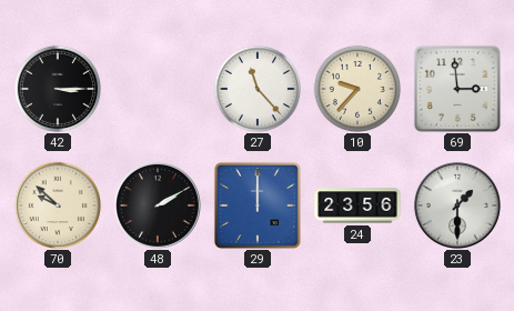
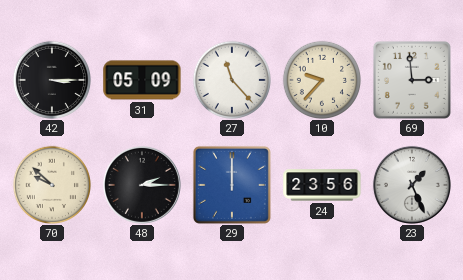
31: none -> 05:09 (142, 80)
48: 2:10 -> 2:15 (142, 185)
23: 1:30 -> 1:26 (412, 185)
